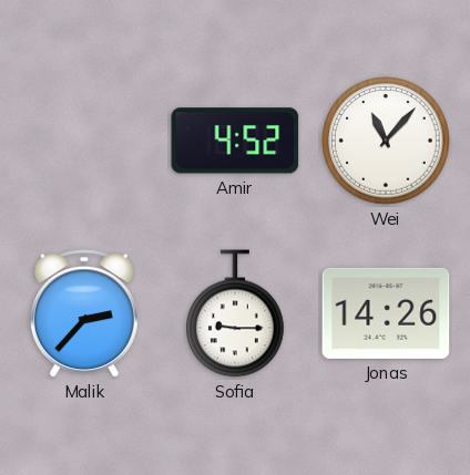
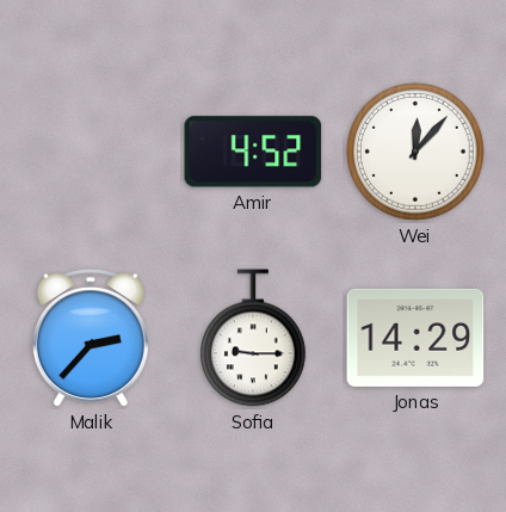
Wei: 11:07 -> 12:07 (415, 152)
Jonas: 14:26 -> 14:29 (415, 338)
